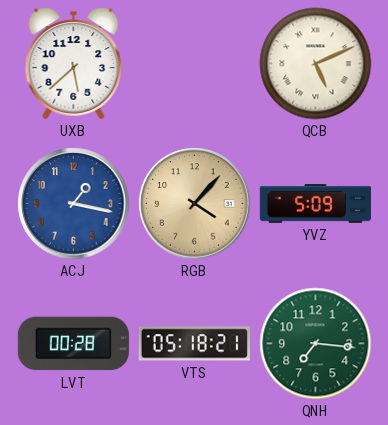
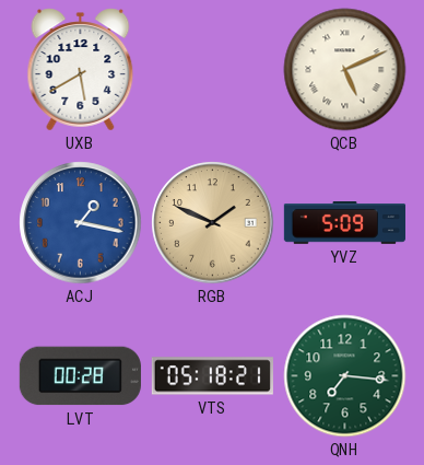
UXB: 5:38 -> 5:40 (81, 70)
RGB: 4:07 -> 1:49 (213, 223)
